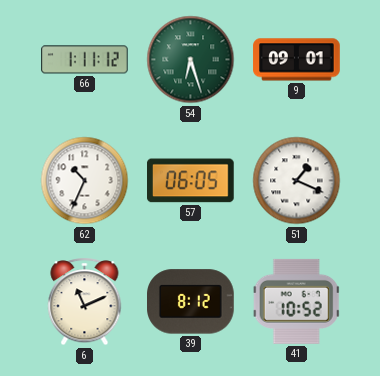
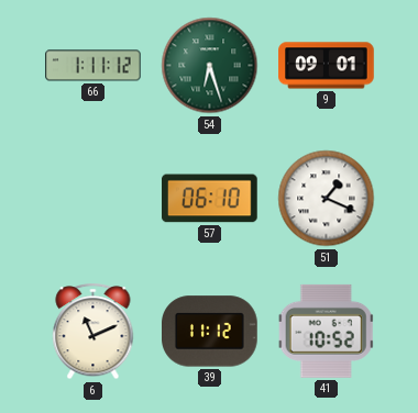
62: 10:34 -> none (85, 181)
57: 06:05 -> 06:10 (210, 199)
39: 8:12 -> 11:12 (210, 332)
